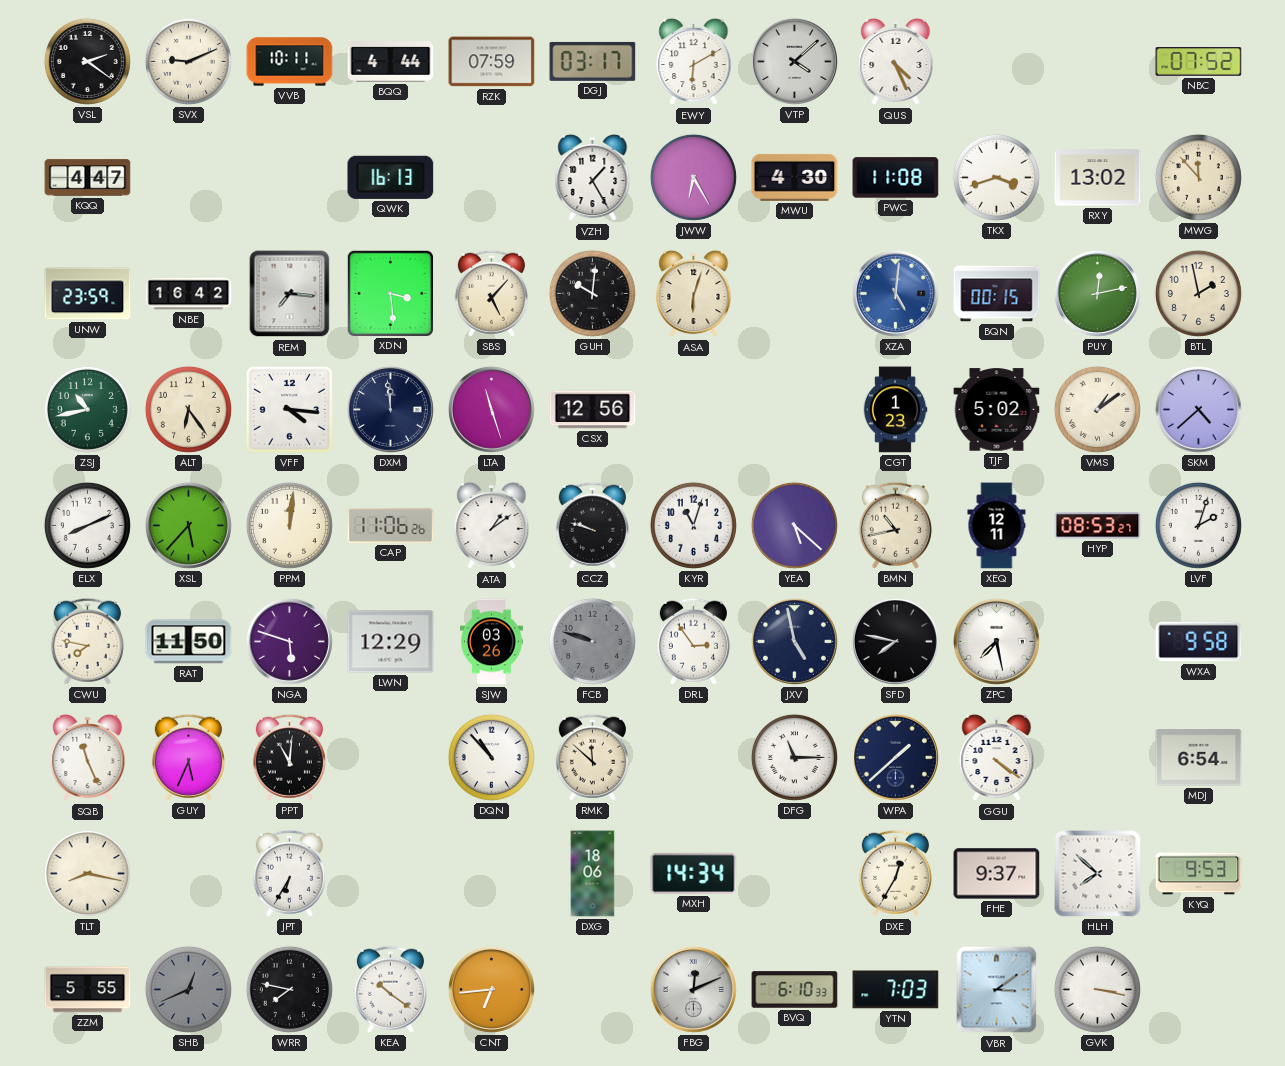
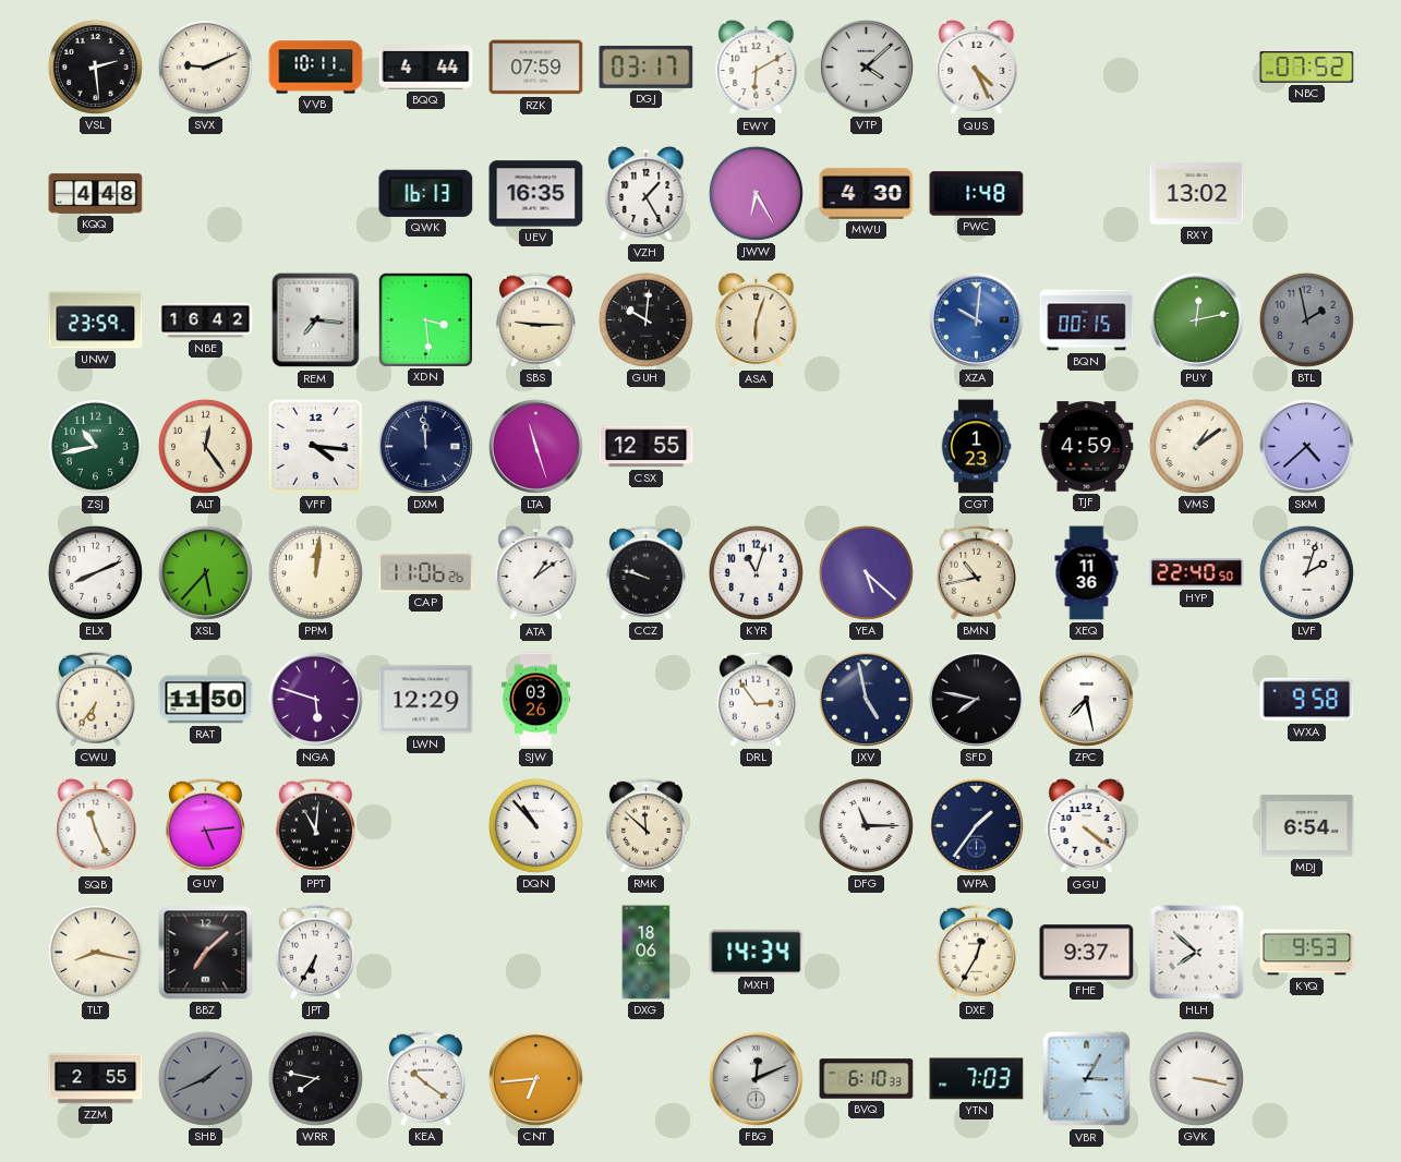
VSL: 2:21 -> 2:29 (95, 66)
KQQ: 4:47 -> 4:48 (96, 194)
UEV: none -> 16:35 (536, 194)
PWC: 11:08 -> 1:48 (977, 194)
TKX: 3:42 -> none (996, 177)
MWG: 11:53 -> none (1198, 177)
SBS: 5:07 -> 9:15 (535, 319)
XZA: 5:01 -> 10:01 (976, 319)
BTL dial: cream -> grey (1306, 319)
ALT: 6:24 -> 12:24 (205, 446)
CSX: 12:56 -> 12:55 (647, 447)
TJF: 5:02 -> 4:59 (1087, 447)
XEQ: 12:11 -> 11:36 (1087, 573)
HYP: 08:53 -> 22:40 (1197, 573)
CWU: 7:47 -> 6:36 (95, 699)
FCB: 9:48 -> none (592, 641)
GUY: 5:34 -> 5:14 (205, 825)
WPA: 1:38 -> 1:36 (976, 825)
BBZ: none -> 7:08 (206, 953)
ZZM: 5:55 -> 2:55 (96, 1079)
SHB: 12:41 -> 1:41 (205, 1078)
VBR: 3:09 -> 3:05 (1087, 1079)
